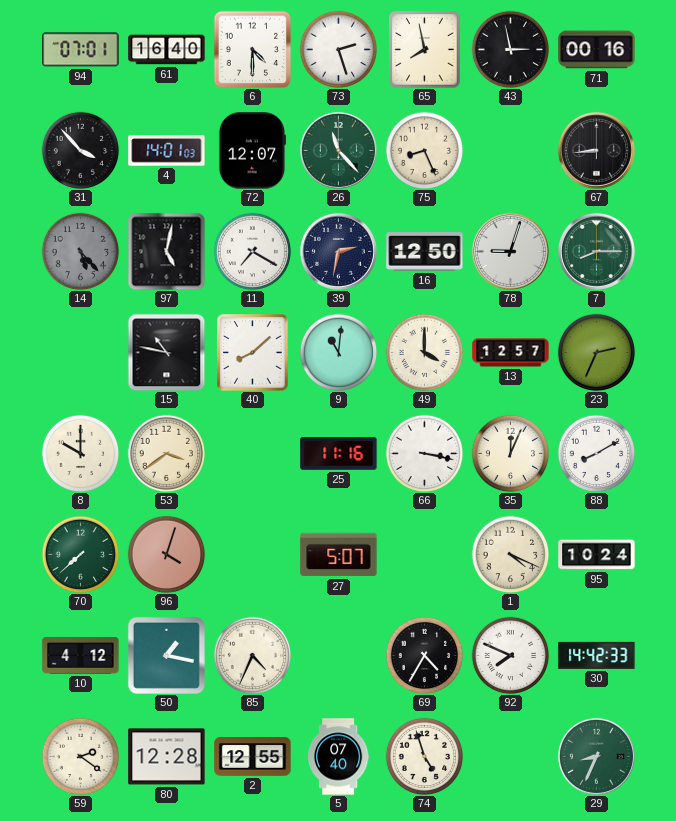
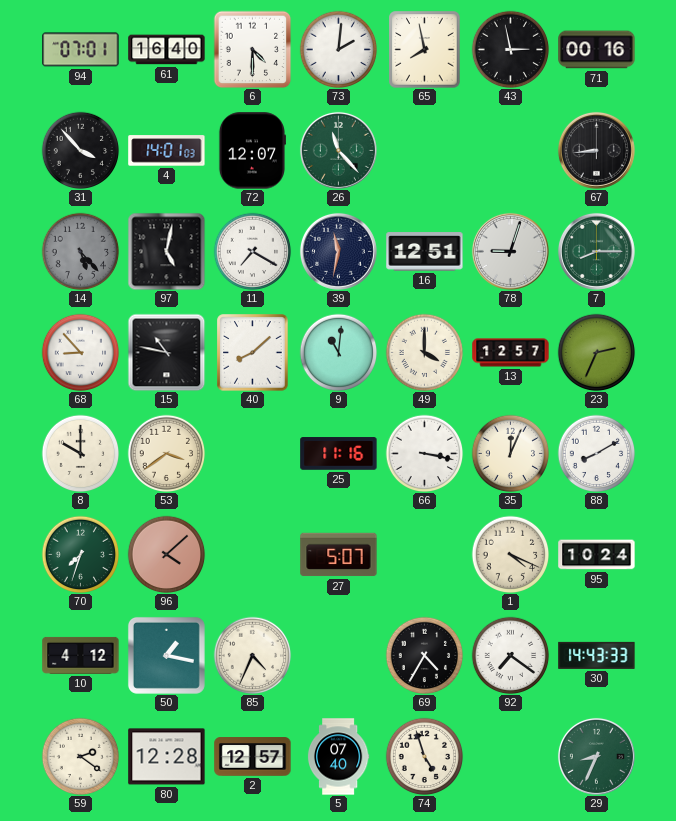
73: 2:27 -> 2:01 (338, 49)
75: 8:26 -> none (424, 150)
39: 2:32 -> 11:32 (338, 251)
16: 12:50 -> 12:51 (425, 252)
68: none -> 8:53 (80, 352)
70: 7:38 -> 7:33 (80, 554)
96: 4:03 -> 4:08 (166, 554)
92: 7:49 -> 7:21 (510, 655)
30: 14:42 -> 14:43 (597, 655)
2: 12:55 -> 12:57 (253, 757)
